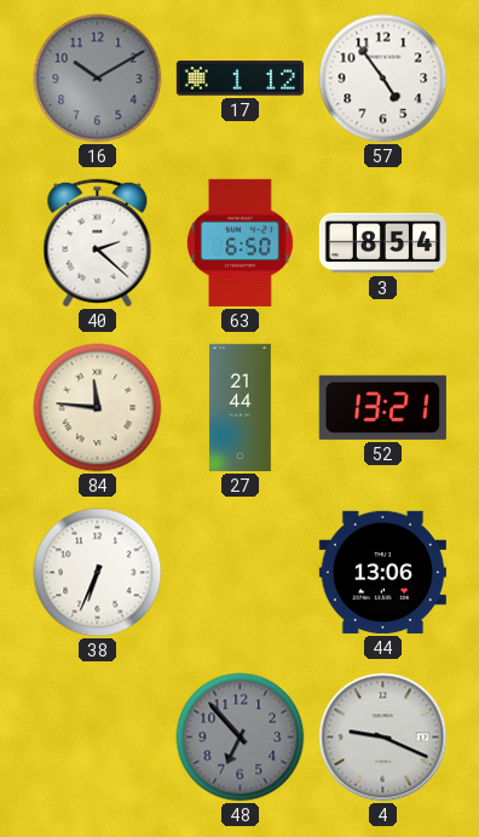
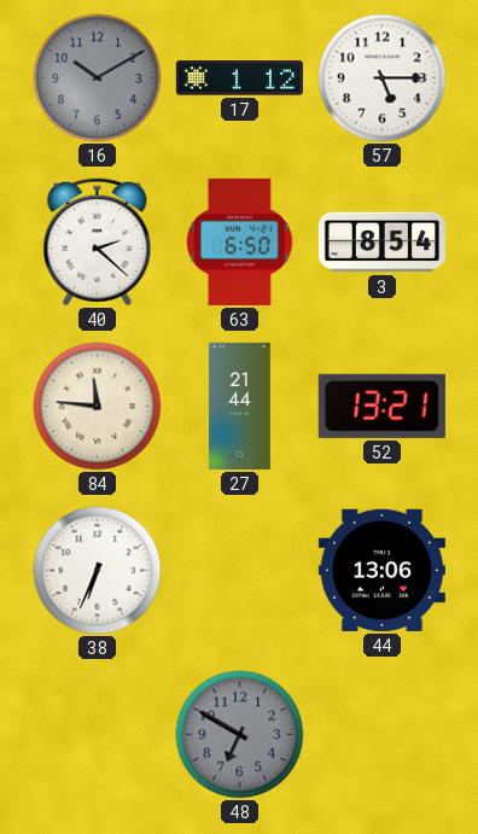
57: 4:54 -> 5:15 (383, 78)
48: 6:53 -> 6:50 (240, 735)
4: 9:19 -> none (383, 738)
